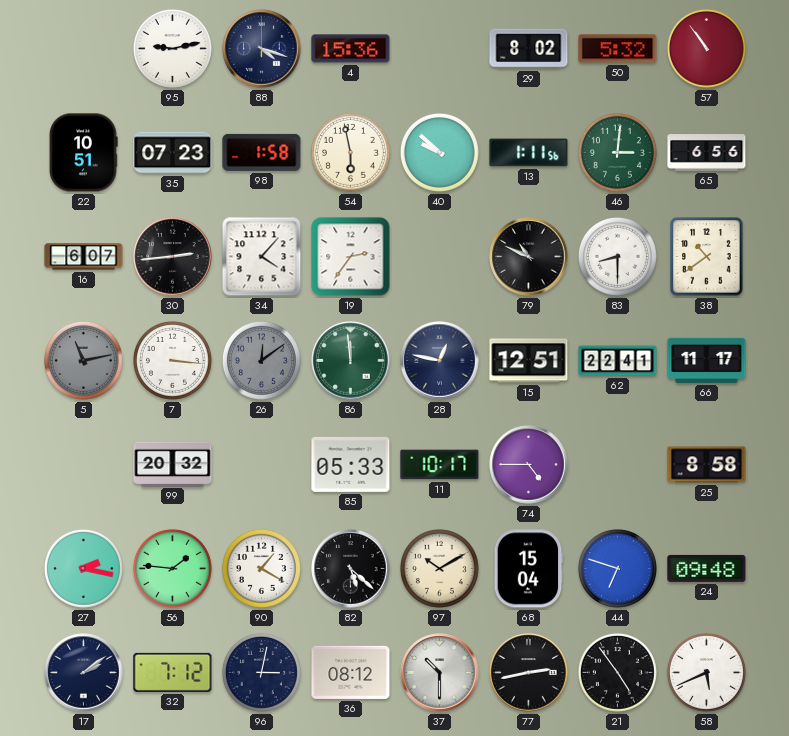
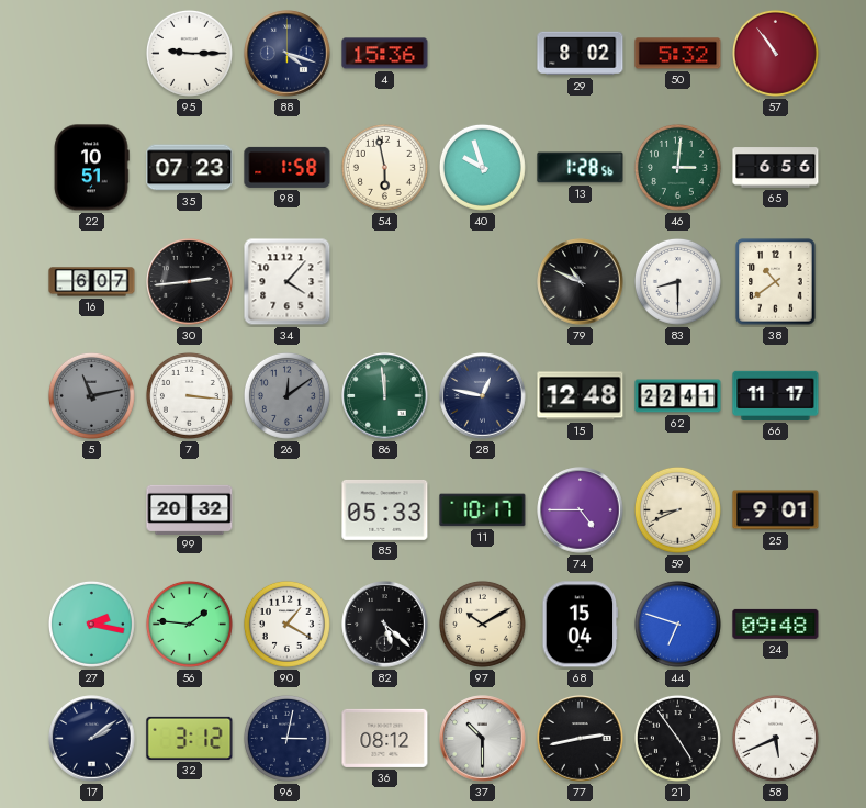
95: 9:13 -> 9:15 (189, 53)
40: 9:52 -> 9:57 (482, 167)
13: 1:11 -> 1:28 (581, 168)
19: 2:36 -> none (351, 257)
15: 12:51 -> 12:48 (581, 396)
59: none -> 8:41 (677, 509)
25: 8:58 -> 9:01 (776, 510)
32: 7:12 -> 3:12 (190, 738)
